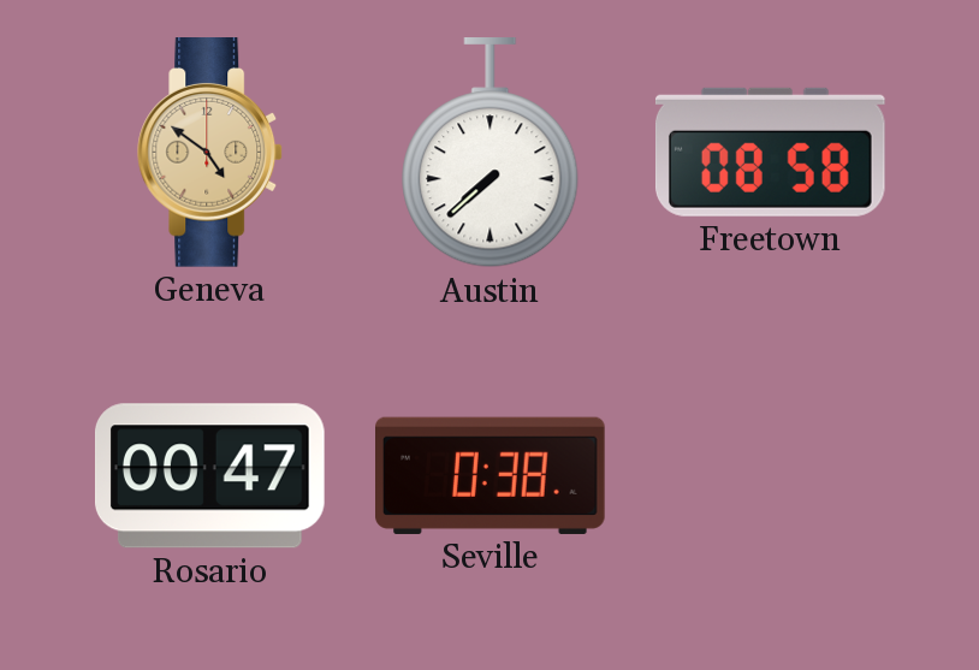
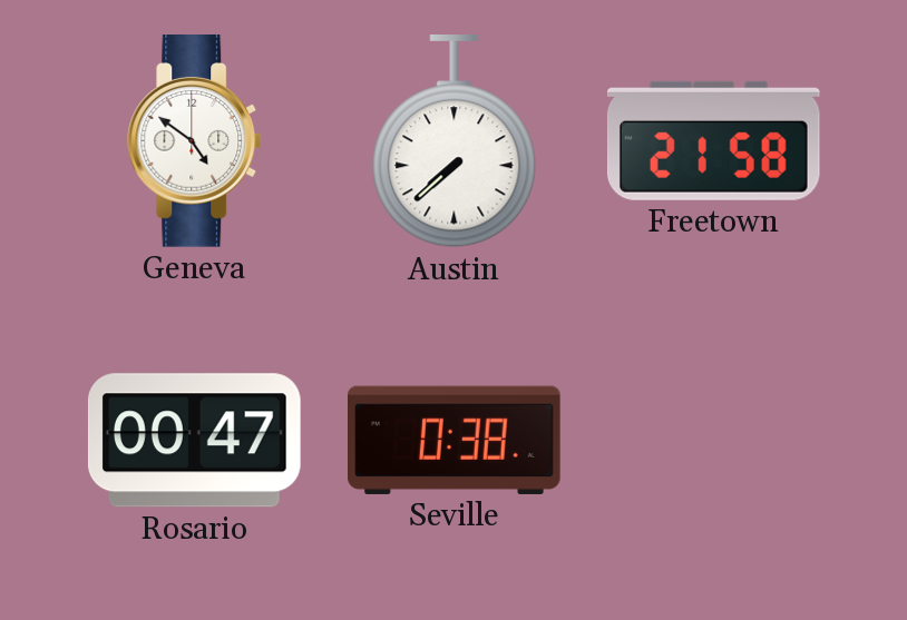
Geneva dial: champagne -> white (195, 141)
Freetown: 08:58 -> 21:58 (713, 140)
